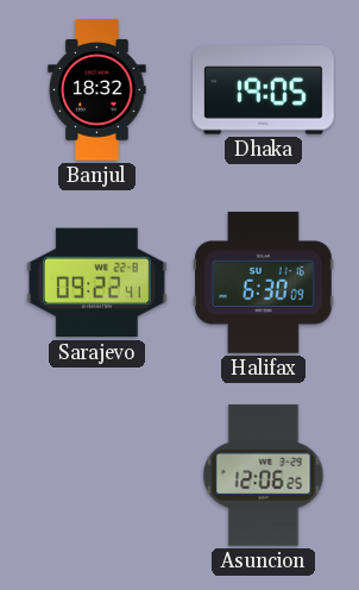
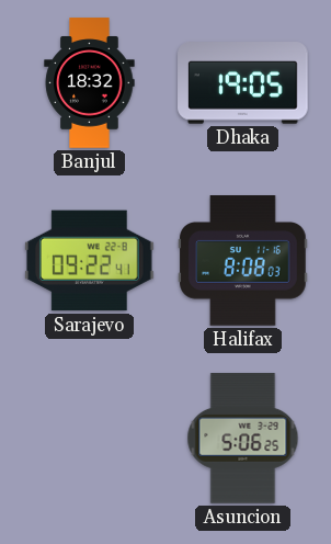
Halifax: 6:30 -> 8:08 (243, 261)
Asuncion: 12:06 -> 5:06 (243, 439)
